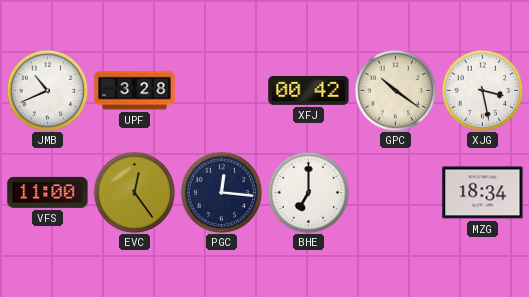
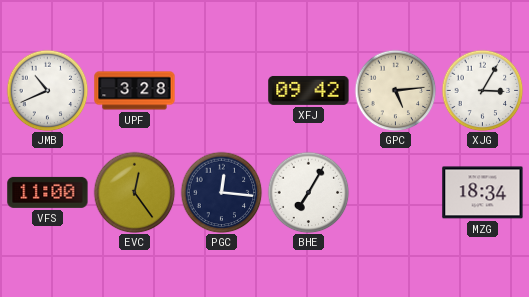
XFJ: 00:42 -> 09:42 (309, 90)
GPC: 10:21 -> 5:14 (395, 90)
XJG: 3:28 -> 3:05 (482, 90)
BHE: 7:00 -> 7:05 (308, 192)
